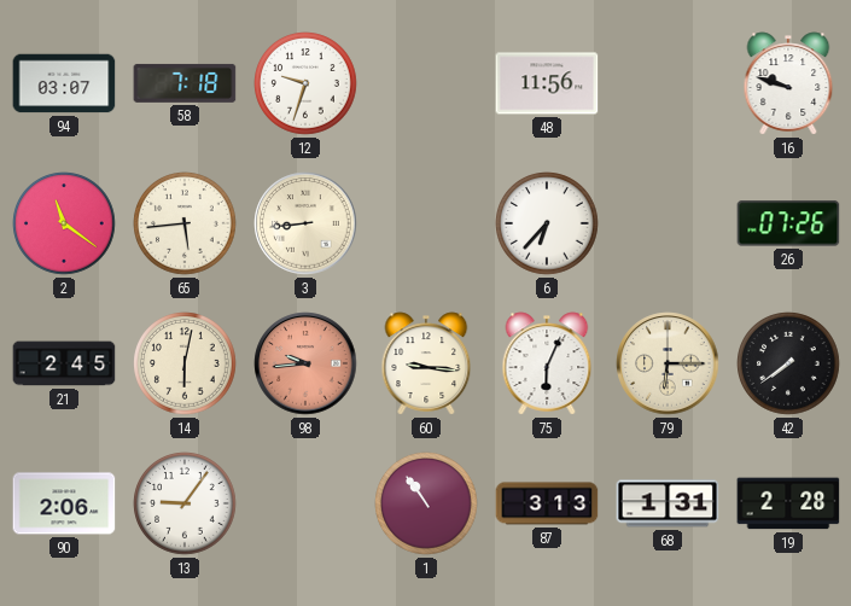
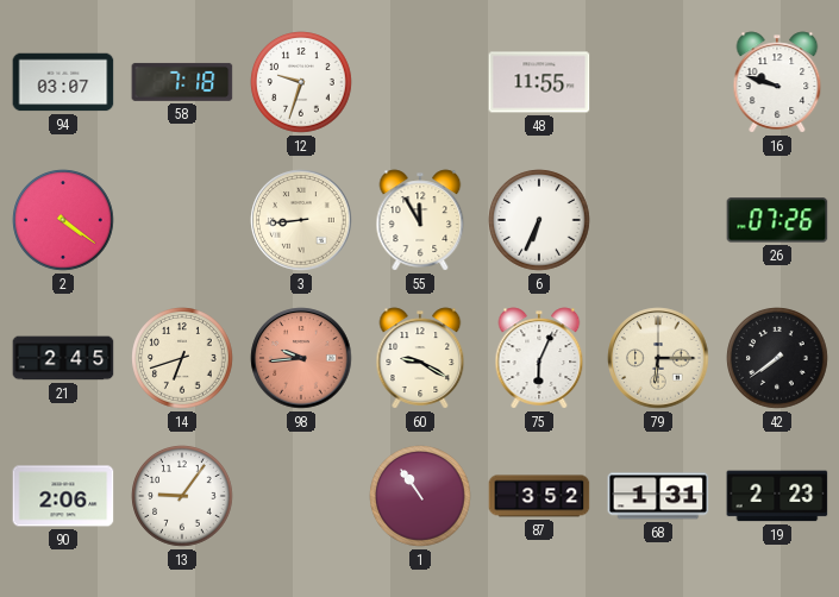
48: 11:56 -> 11:55 (539, 82)
2: 11:21 -> 4:21 (63, 220)
65: 5:44 -> none (185, 223)
55: none -> 11:55 (420, 220)
6: 6:37 -> 6:34 (539, 220)
14: 6:02 -> 6:42 (182, 358)
60: 9:16 -> 9:20 (420, 358)
87: 3:13 -> 3:52 (539, 496)
19: 2:28 -> 2:23 (777, 496)
